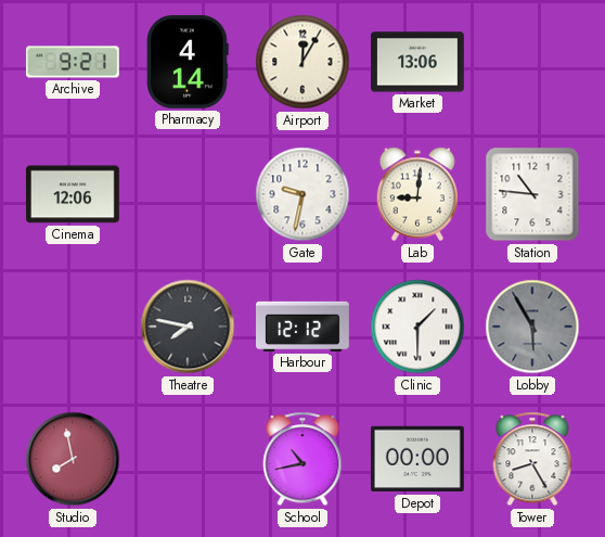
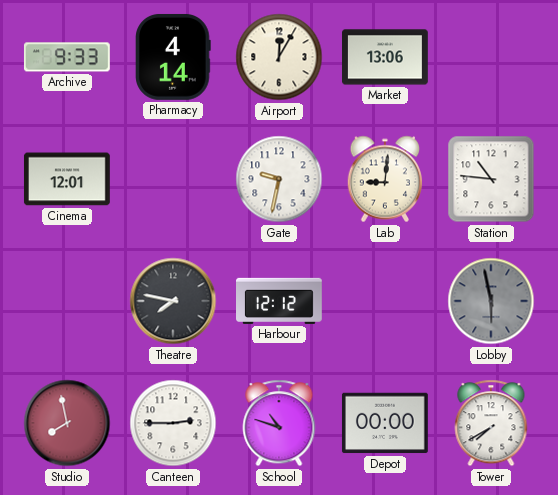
Archive: 9:21 -> 9:33 (67, 57)
Cinema: 12:06 -> 12:01 (67, 179)
Clinic: 1:30 -> none (417, 327)
Lobby: 5:55 -> 5:58 (491, 301)
Canteen: none -> 2:45 (173, 423)
School: 10:43 -> 10:48 (279, 423)
Tower: 8:25 -> 7:40 (491, 423)
